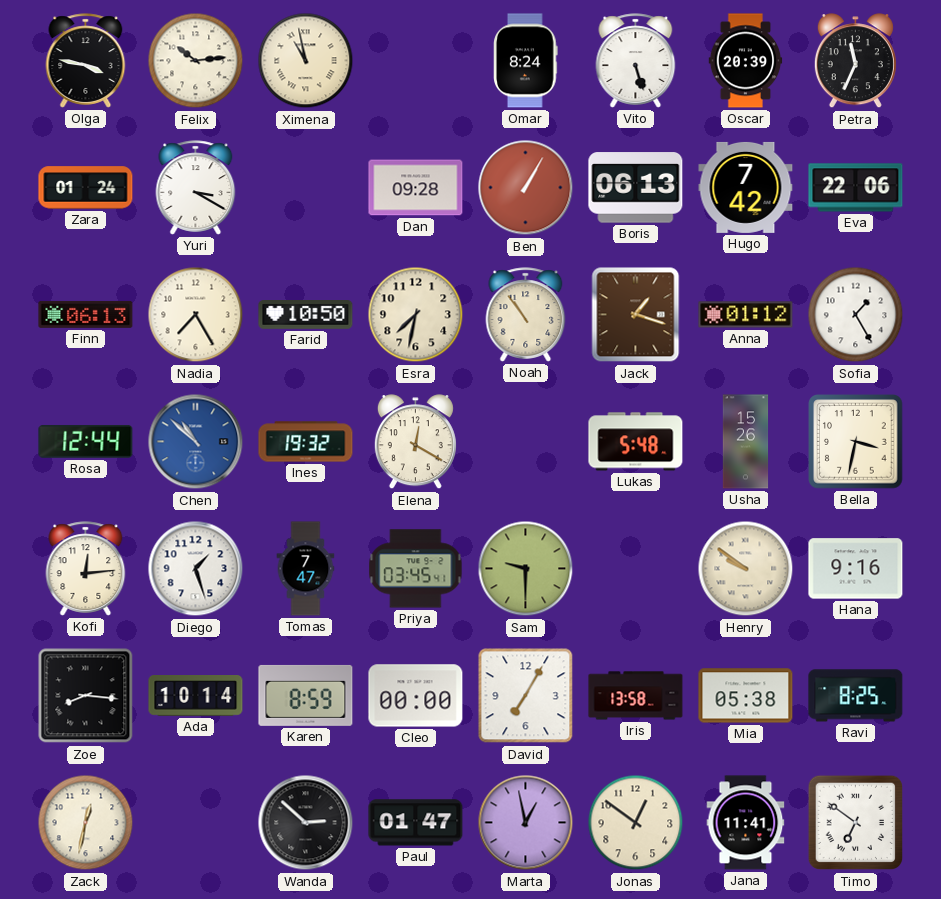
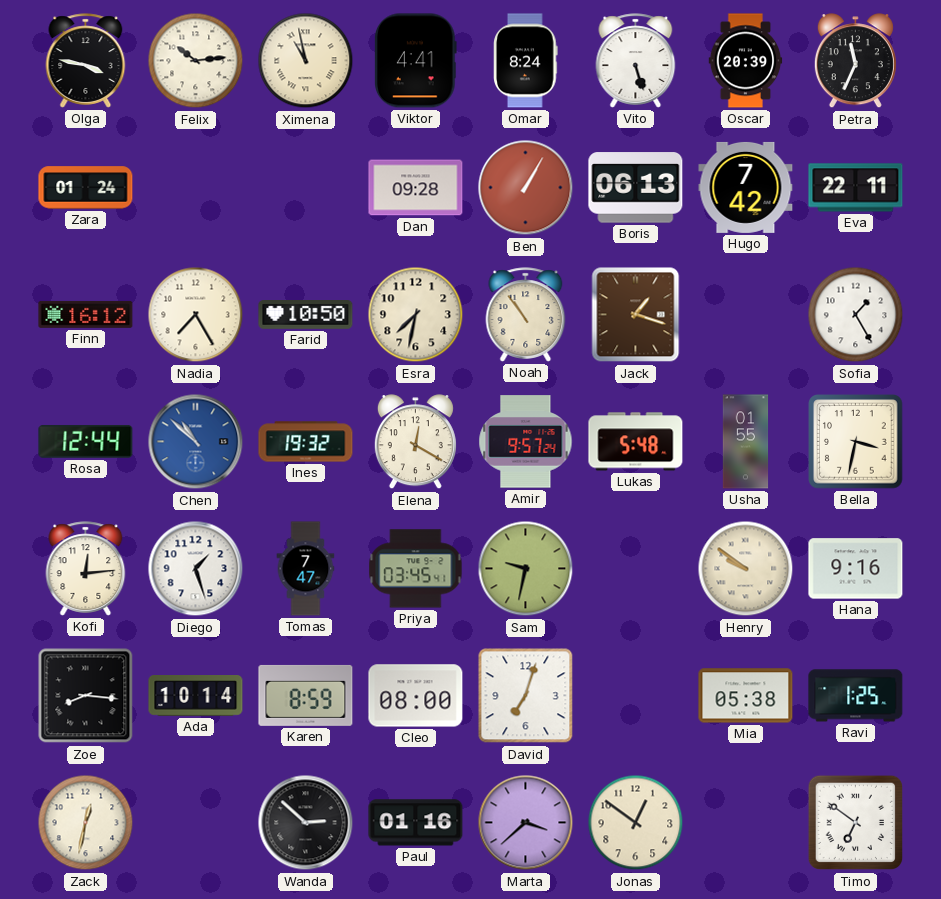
Viktor: none -> 4:41 (416, 61)
Yuri: 3:20 -> none (196, 188)
Eva: 22:06 -> 22:11 (856, 188)
Finn: 06:13 -> 16:12 (86, 314)
Anna: 01:12 -> none (746, 315)
Amir: none -> 9:57 (526, 442)
Usha: 15:26 -> 01:55 (746, 442)
Sam: 9:30 -> 9:32 (526, 569)
Cleo: 00:00 -> 08:00 (416, 696)
David: 7:05 -> 7:03 (526, 696)
Iris: 13:58 -> none (636, 696)
Ravi: 8:25 -> 1:25 (856, 696)
Paul: 01:47 -> 01:16 (416, 823)
Marta: 12:58 -> 3:38 (526, 823)
Jana: 11:41 -> none (746, 823)
